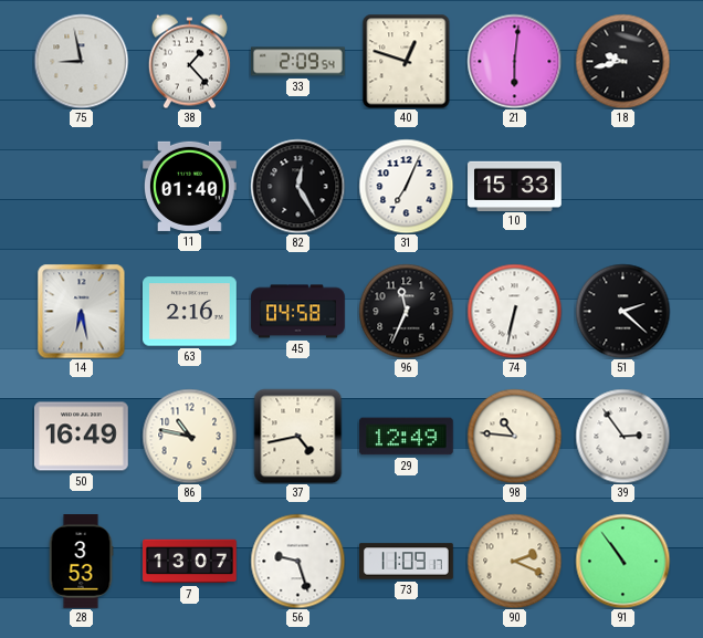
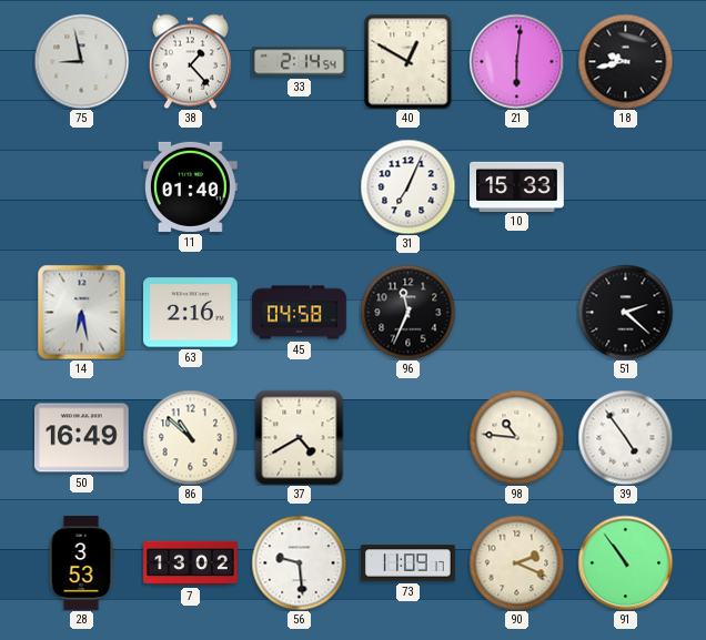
33: 2:09 -> 2:14 (300, 62)
40: 12:48 -> 12:50 (409, 61)
82: 12:25 -> none (297, 186)
74: 6:32 -> none (514, 311)
86: 10:47 -> 10:52 (190, 437)
37: 4:43 -> 4:40 (300, 437)
29: 12:49 -> none (407, 437)
39: 2:54 -> 4:54 (625, 437)
7: 13:07 -> 13:02 (191, 563)
56: 9:27 -> 9:29 (299, 562)
